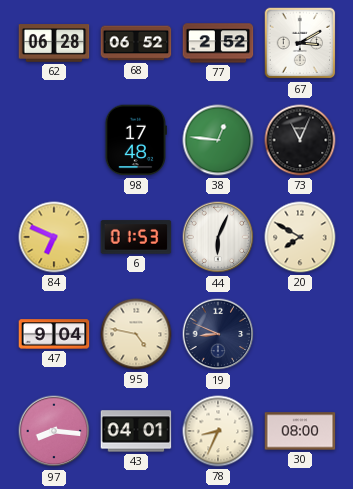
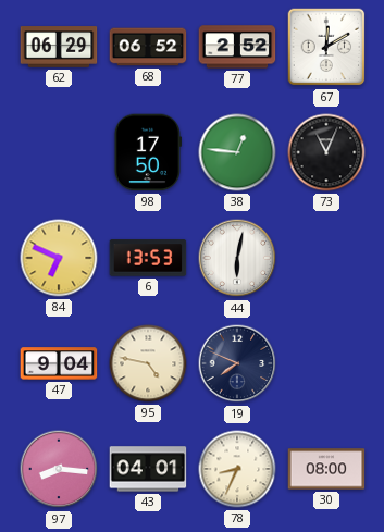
62: 06:28 -> 06:29 (59, 47)
67: 3:10 -> 12:10 (326, 47)
98: 17:48 -> 17:50 (148, 152)
6: 01:53 -> 13:53 (148, 258)
44: 6:04 -> 6:02 (237, 258)
20: 7:50 -> none (300, 237)
19: 8:49 -> 7:49 (237, 363)
